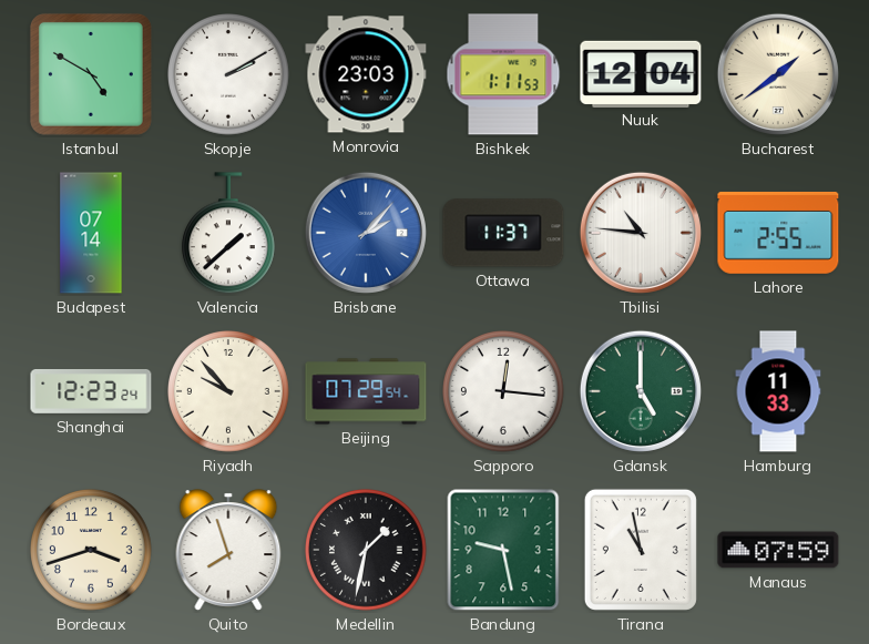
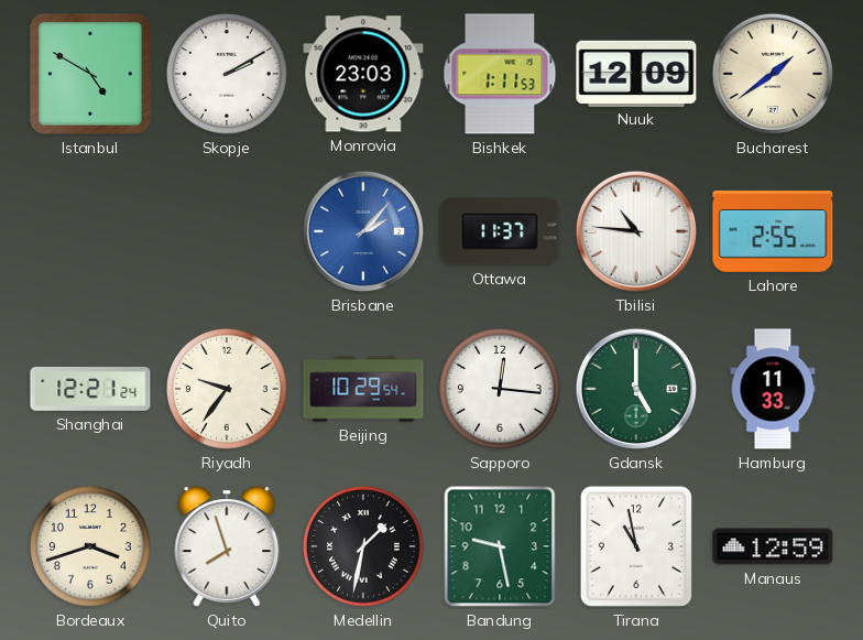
Nuuk: 12:04 -> 12:09 (636, 73)
Budapest: 07:14 -> none (91, 233)
Valencia: 1:38 -> none (229, 234)
Shanghai: 12:23 -> 12:21 (90, 389)
Riyadh: 9:53 -> 9:36 (228, 390)
Beijing: 07:29 -> 10:29 (363, 389)
Manaus: 07:59 -> 12:59 (773, 546)
